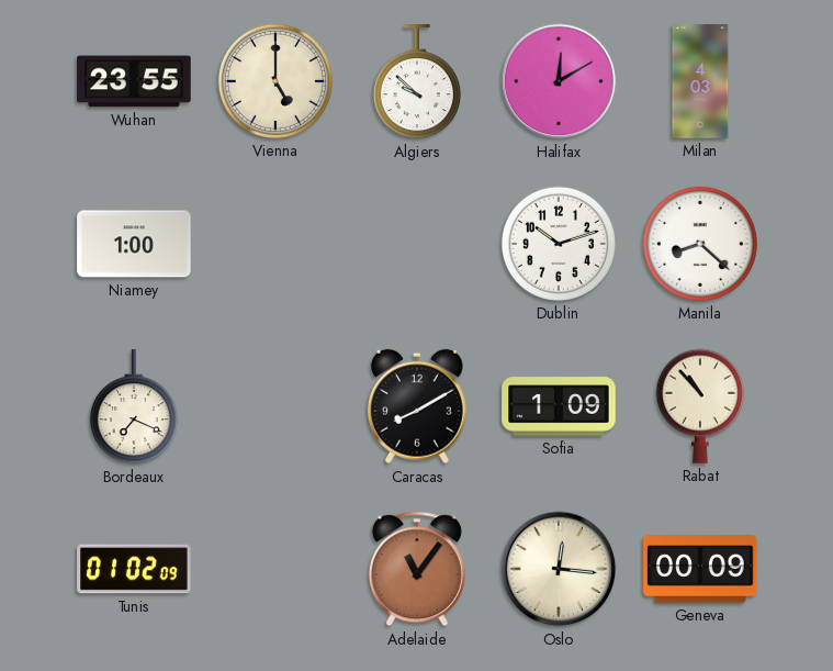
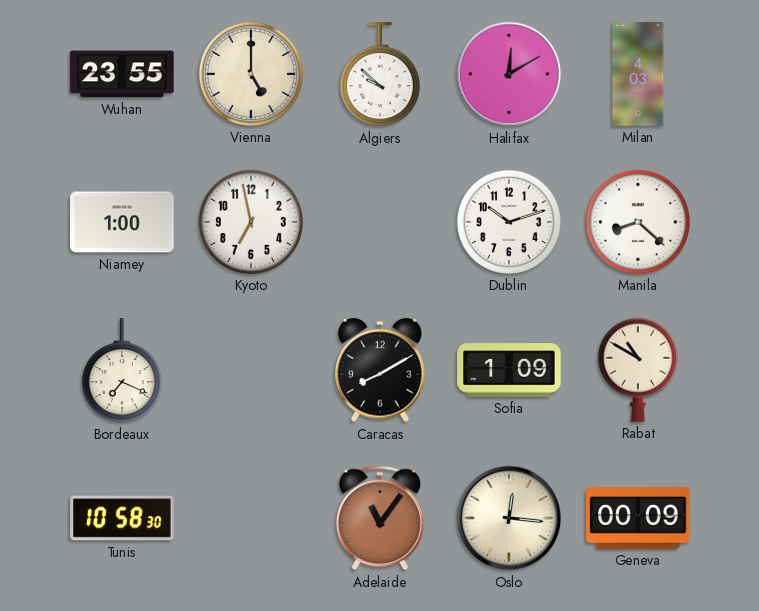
Kyoto: none -> 6:58 (251, 222)
Rabat: 10:53 -> 10:50 (638, 370)
Tunis: 01:02 -> 10:58 (122, 518)
